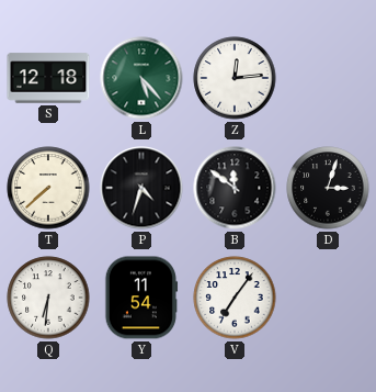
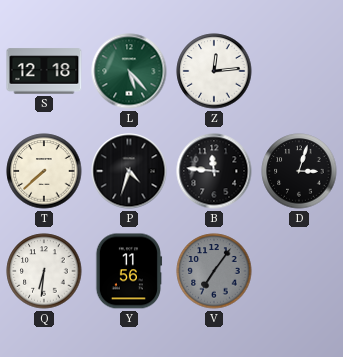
B: 11:51 -> 11:46 (214, 171)
Y: 11:54 -> 11:56 (129, 271)
V dial: white -> grey (214, 271)
